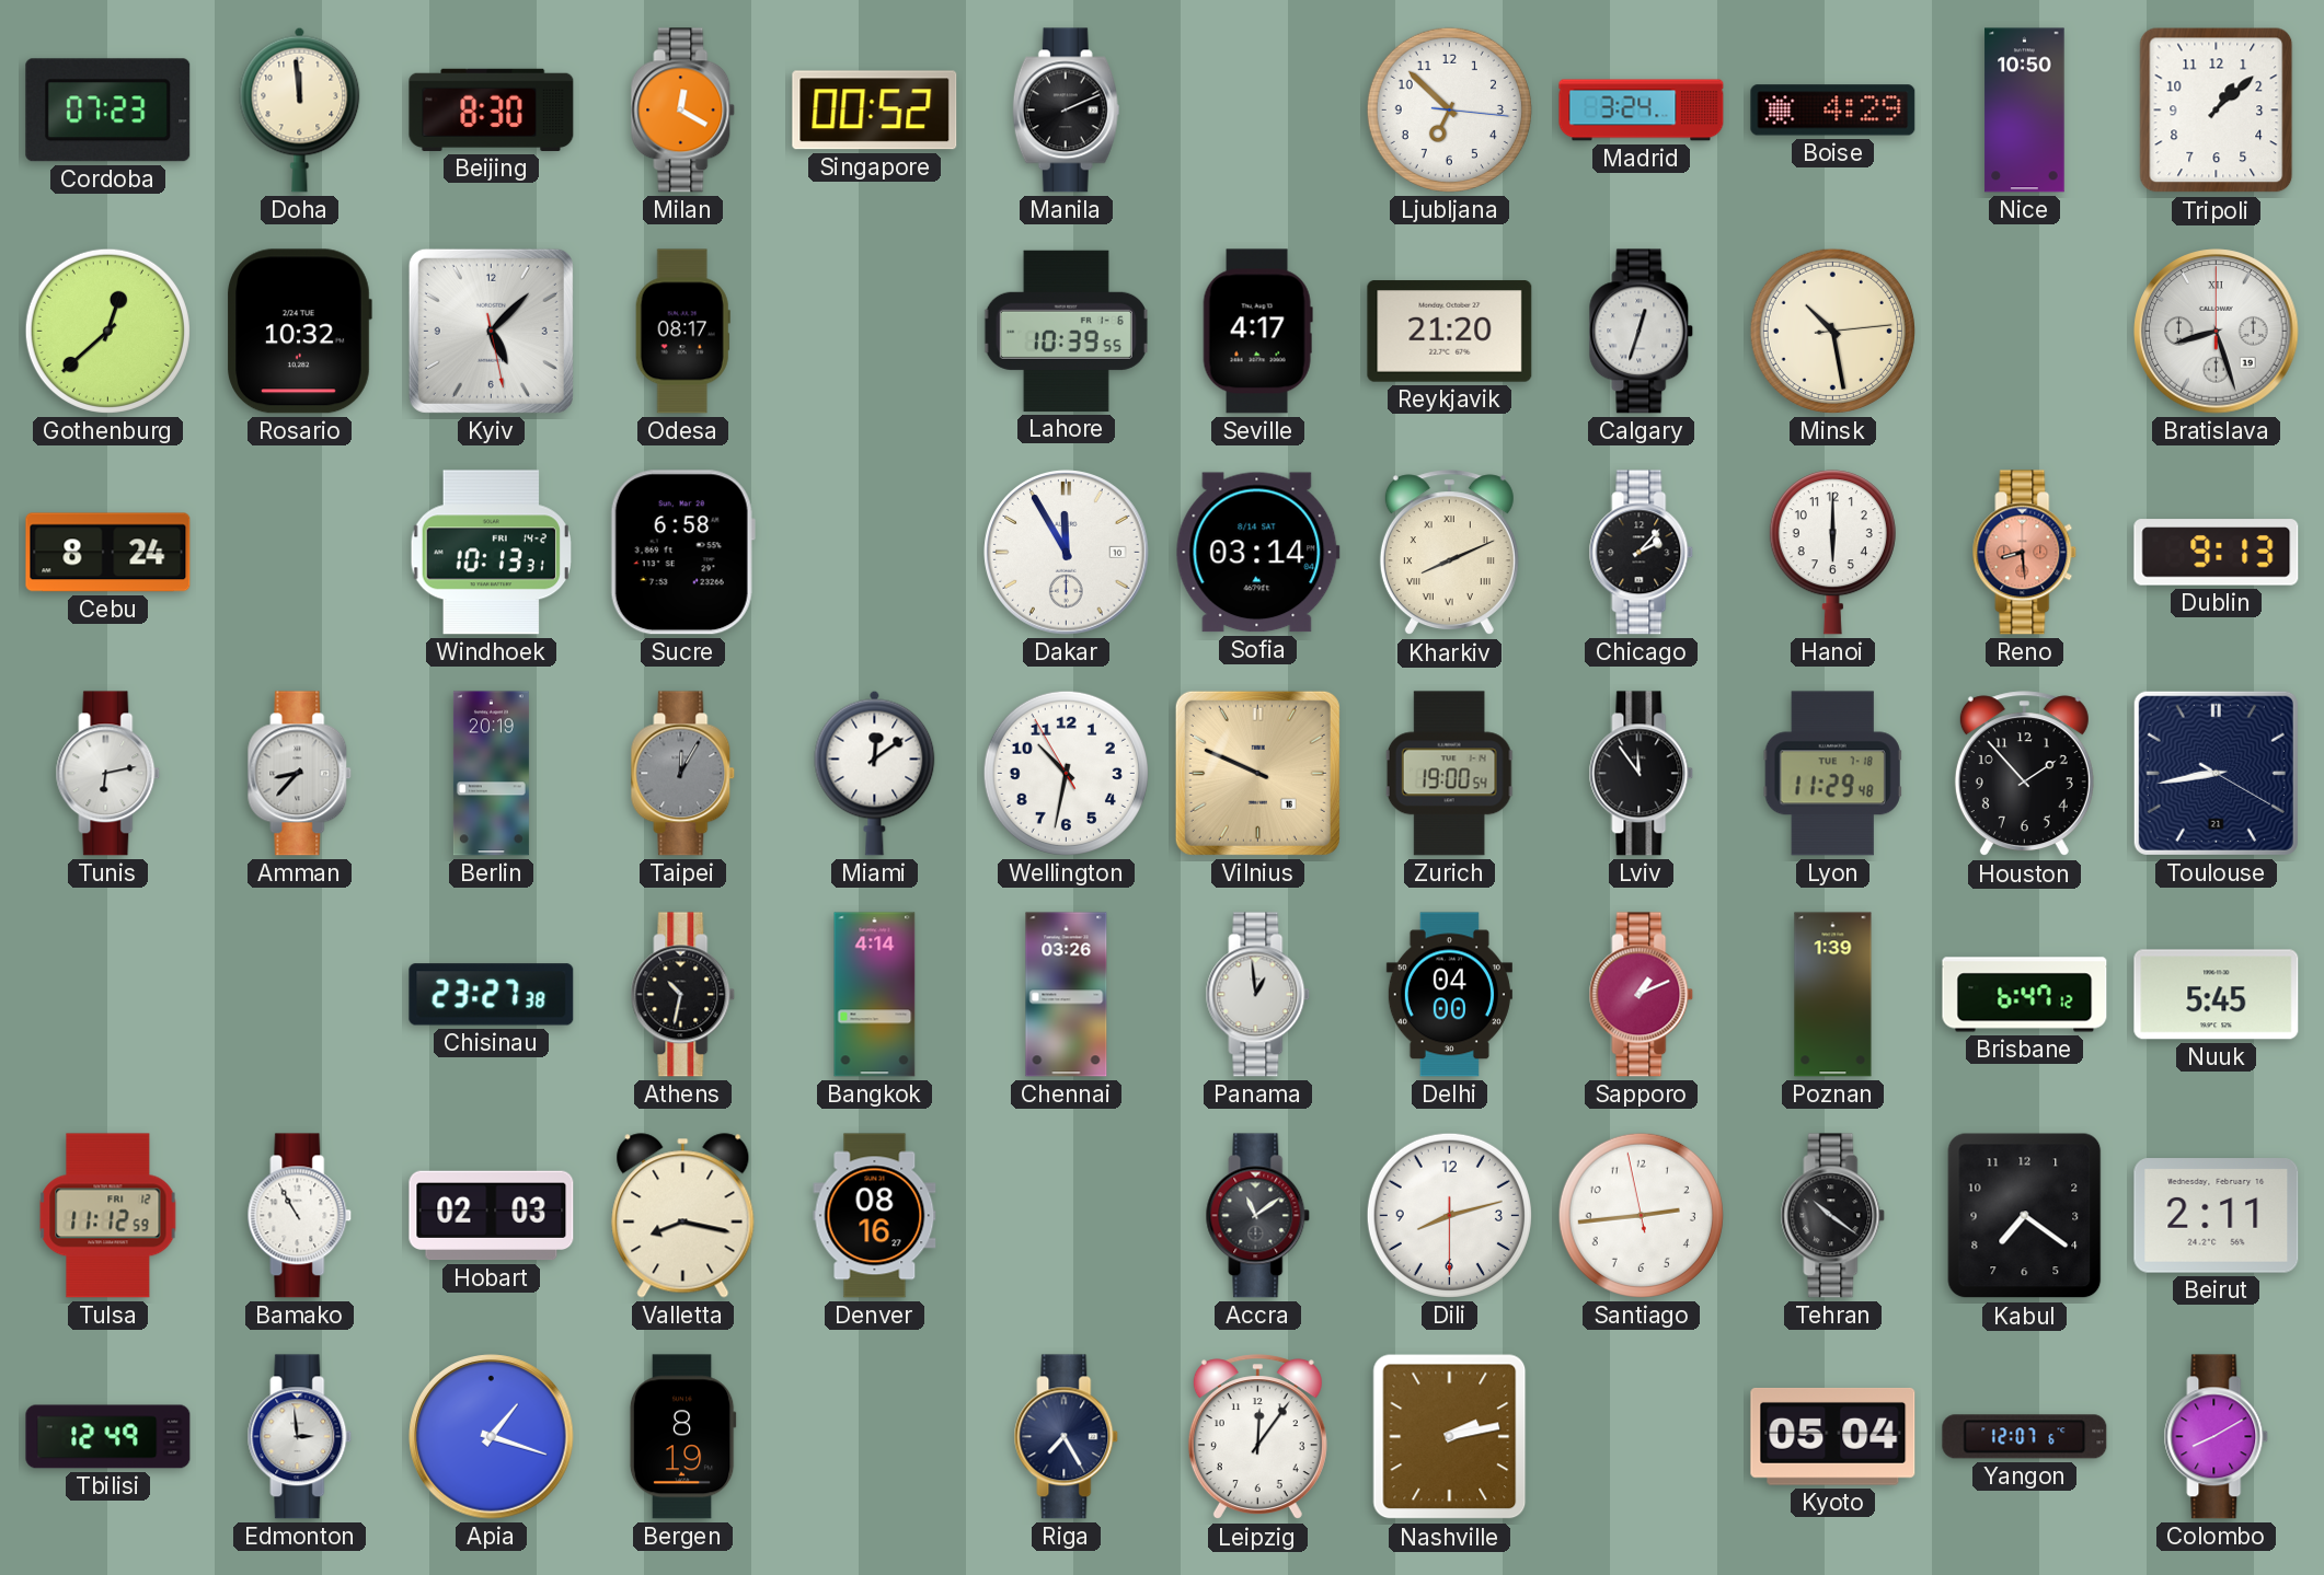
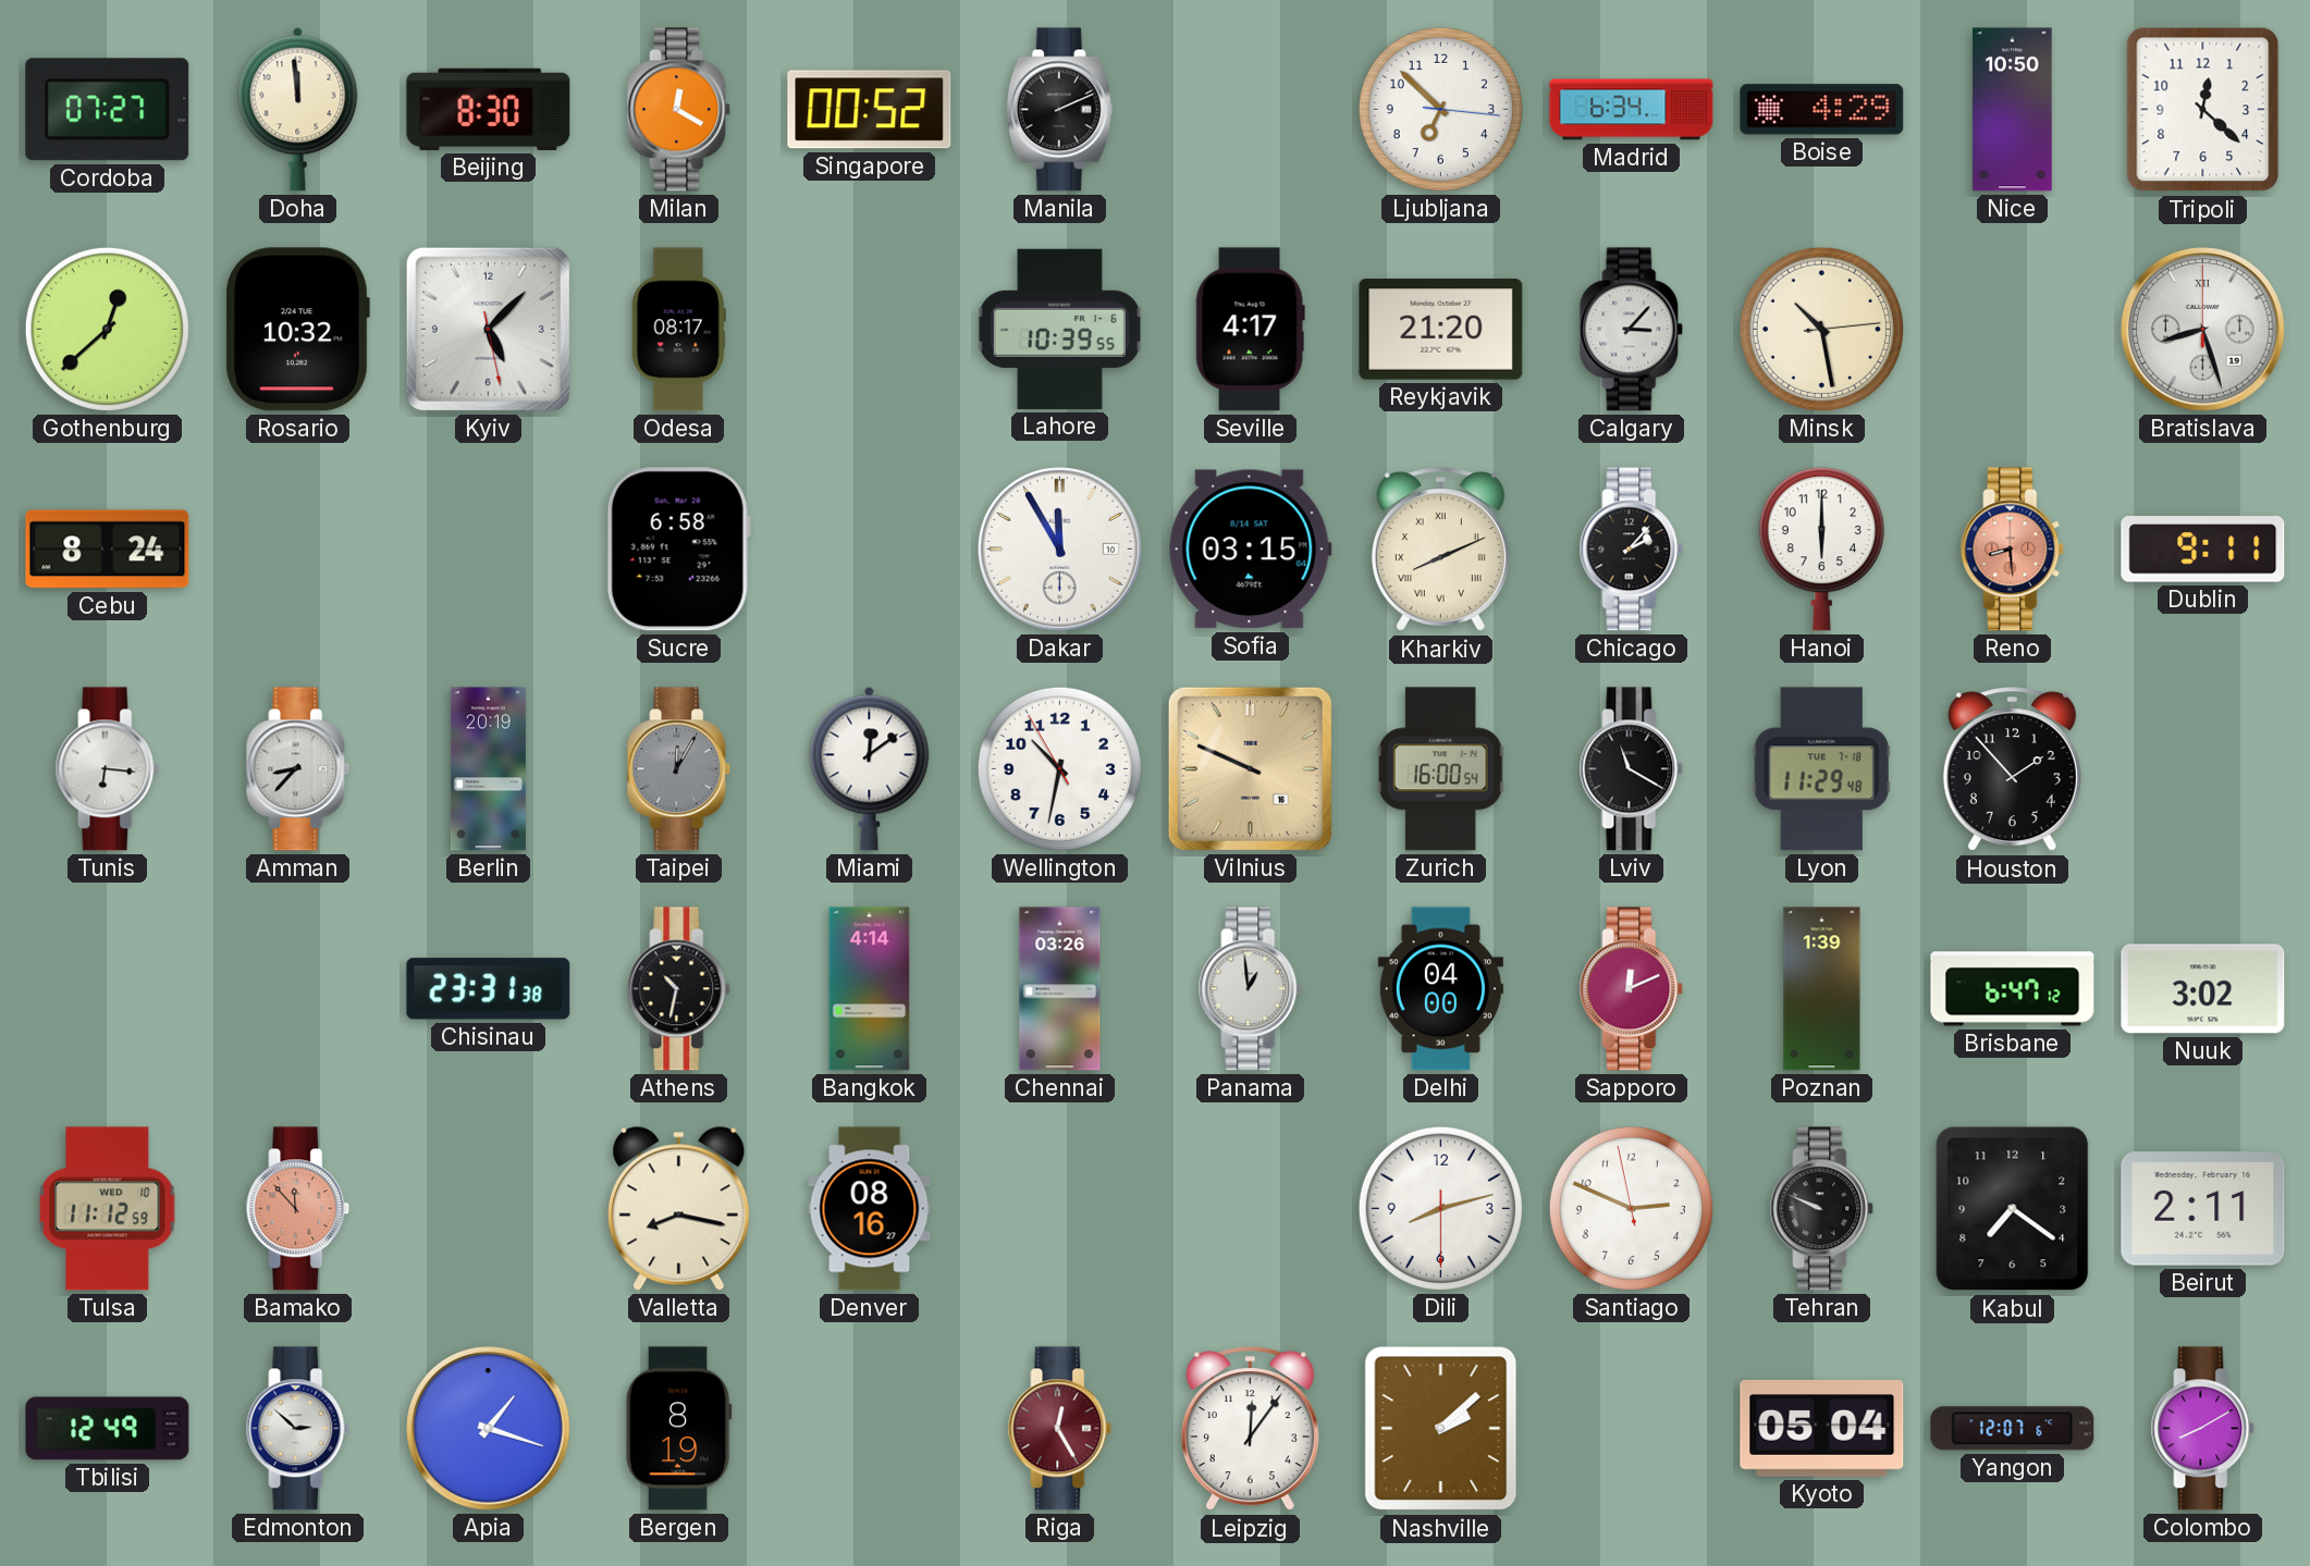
Cordoba: 07:23 -> 07:27 (108, 110)
Madrid: 3:24 -> 6:34 (1632, 110)
Tripoli: 1:08 -> 12:22 (2203, 110)
Calgary: 12:33 -> 3:07 (1632, 330)
Windhoek: 10:13 -> none (491, 553)
Sofia: 03:14 -> 03:15 (1250, 550)
Dublin: 9:13 -> 9:11 (2203, 550)
Tunis: 6:13 -> 6:16 (108, 769)
Zurich: 19:00 -> 16:00 (1441, 769)
Lviv: 11:54 -> 11:20 (1632, 769)
Toulouse: 8:43 -> none (2216, 773)
Chisinau: 23:27 -> 23:31 (489, 989)
Sapporo: 1:11 -> 12:11 (1632, 989)
Nuuk: 5:45 -> 3:02 (2203, 989)
Tulsa date: FRI 12 -> WED 10 (108, 1209)
Bamako: 10:55 -> 11:53 (298, 1209)
Bamako dial: white -> salmon (298, 1209)
Hobart: 02:03 -> none (492, 1216)
Accra: 11:09 -> none (1258, 1216)
Santiago: 2:43 -> 2:48 (1631, 1208)
Tehran: 10:21 -> 9:49 (1822, 1209)
Edmonton: 2:59 -> 2:52 (298, 1429)
Riga: 7:25 -> 12:25 (1060, 1429)
Riga dial: navy -> burgundy (1060, 1429)
Nashville: 2:13 -> 2:08 (1441, 1429)
